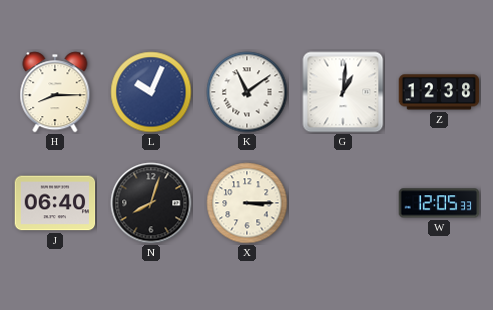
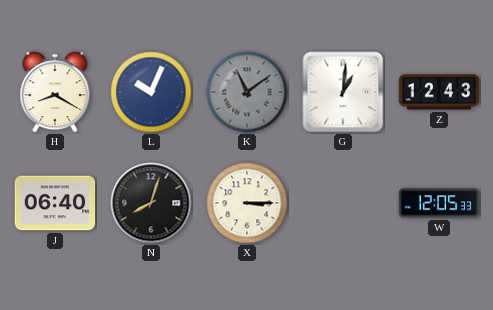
H: 8:15 -> 8:20 (55, 92)
K dial: white -> grey (247, 92)
Z: 12:38 -> 12:43 (439, 92)
